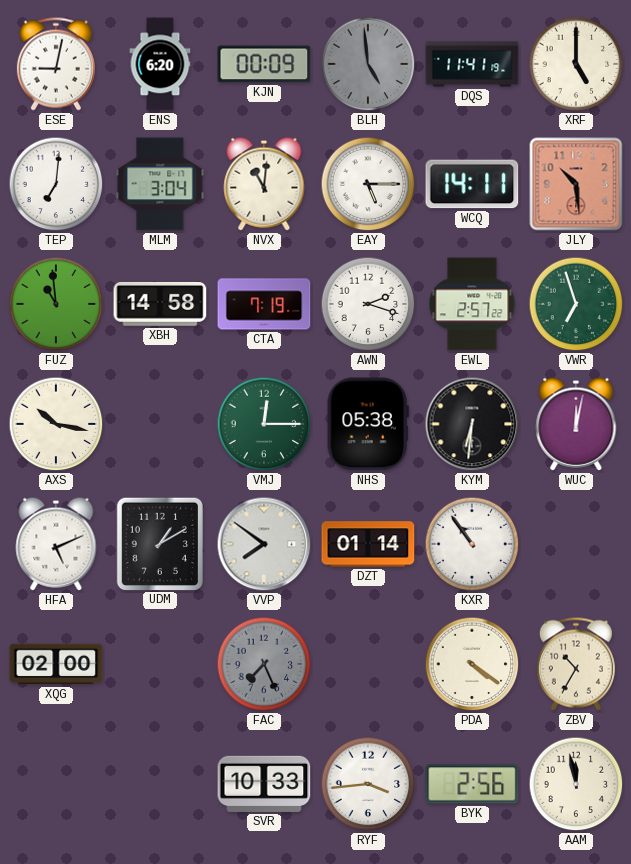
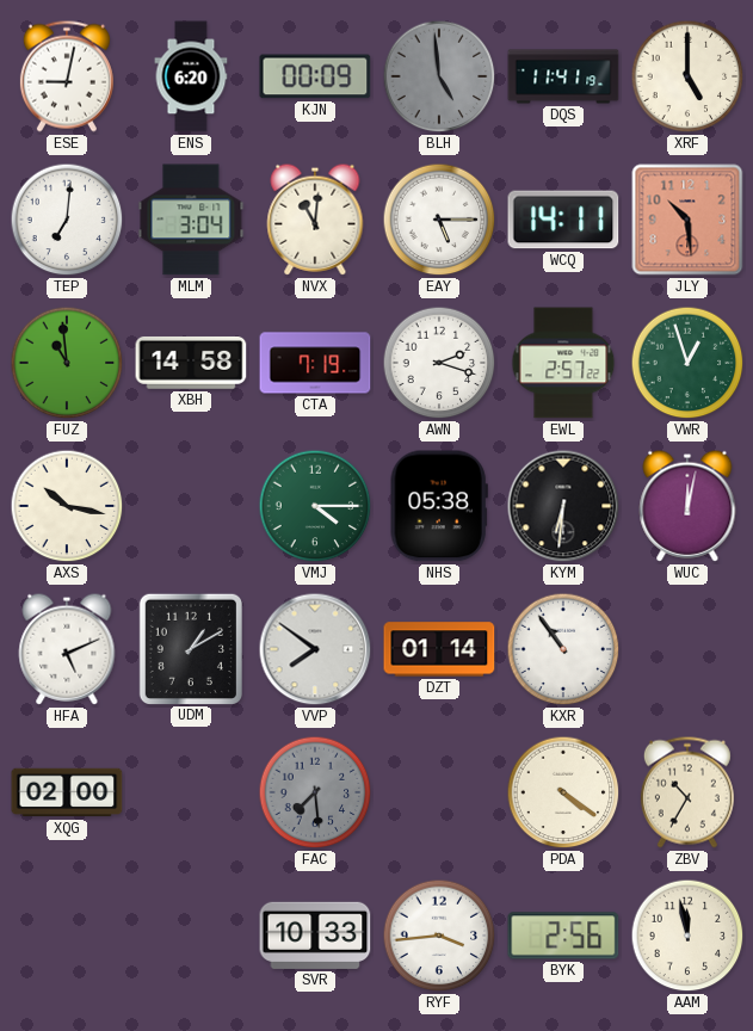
VWR: 6:57 -> 12:57 (687, 363)
VMJ: 12:15 -> 4:15 (315, 506)
FAC: 7:26 -> 7:29 (315, 792)
